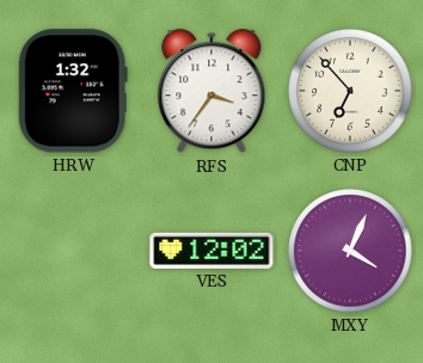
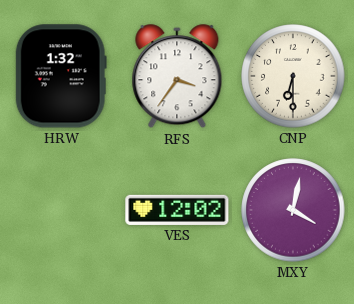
CNP: 6:53 -> 6:30 (293, 76)
MXY: 4:04 -> 4:02 (293, 210)
